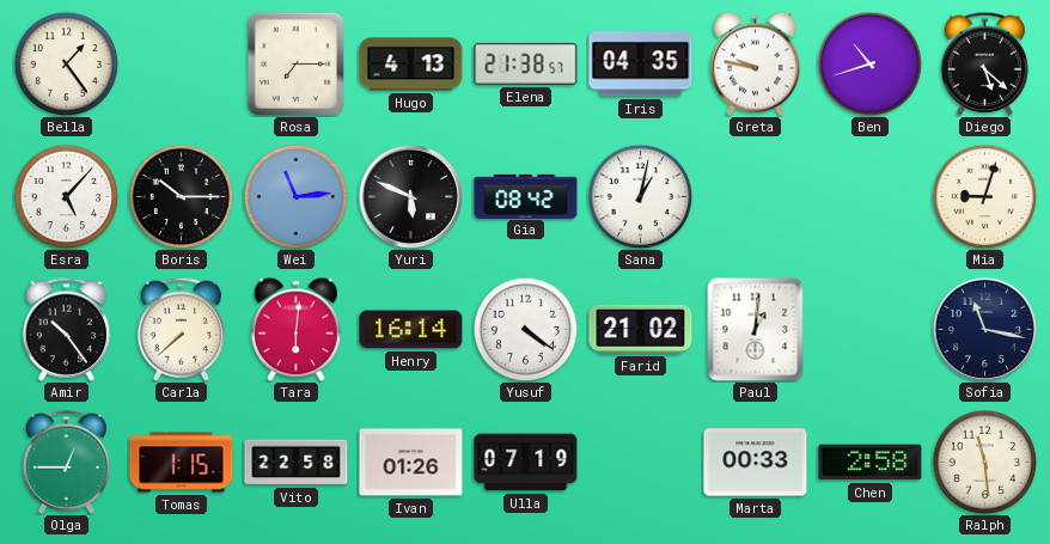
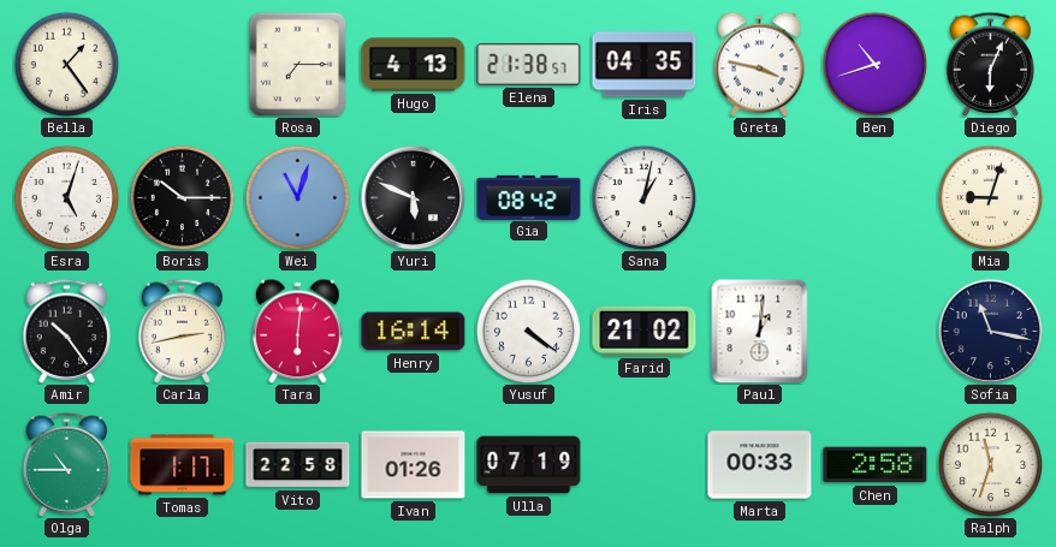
Greta: 9:47 -> 3:47 (760, 64)
Diego: 5:22 -> 6:04 (991, 64)
Esra: 5:07 -> 5:03 (66, 197)
Wei: 11:14 -> 11:03 (297, 197)
Carla: 7:38 -> 2:43 (183, 331)
Olga: 12:45 -> 10:45 (67, 464)
Tomas: 1:15 -> 1:17 (183, 465)
Ralph: 11:29 -> 11:33 (990, 464)
